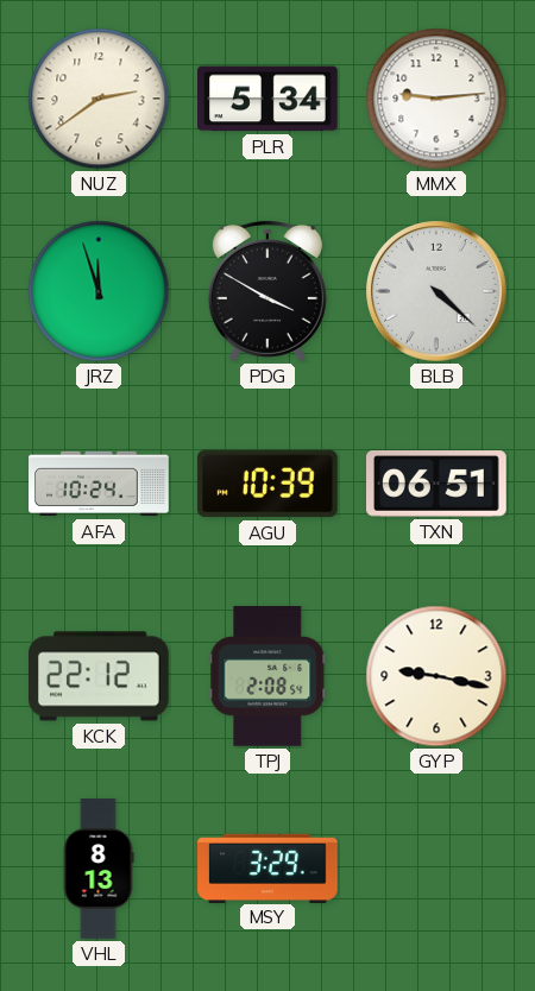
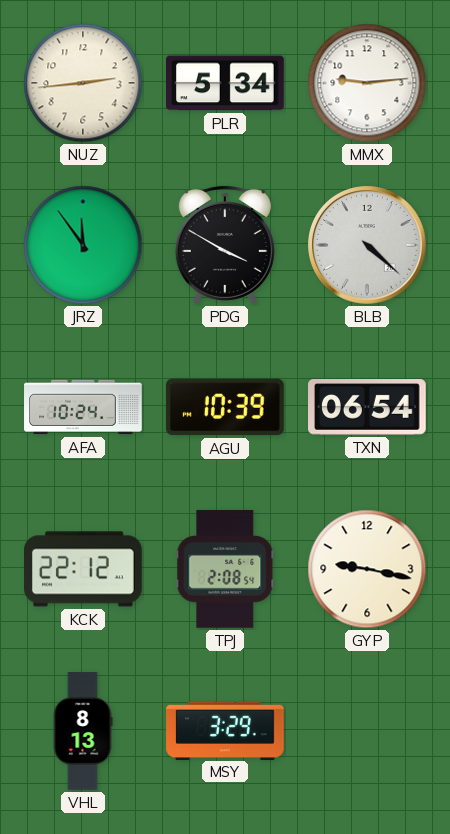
NUZ: 2:39 -> 2:44 (83, 83)
JRZ: 11:57 -> 11:54 (83, 245)
TXN: 06:51 -> 06:54 (368, 407)
